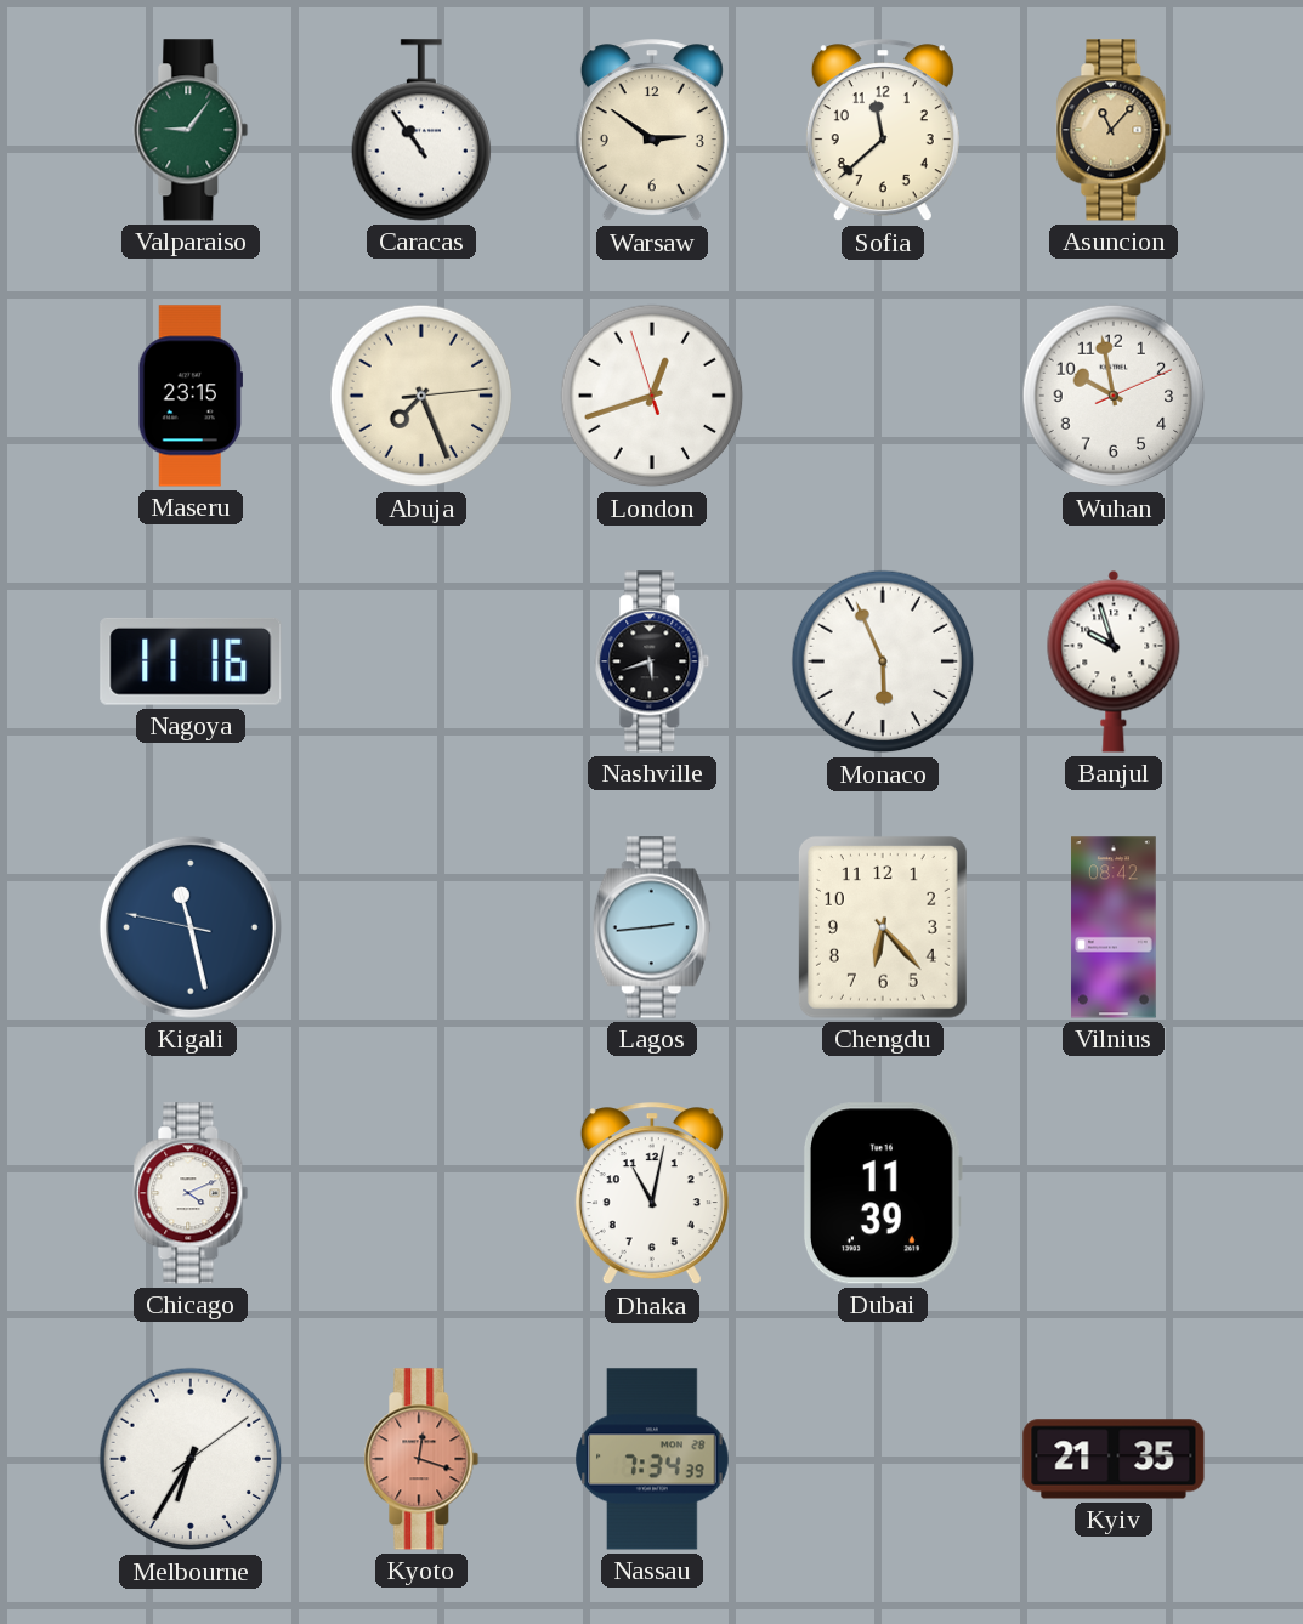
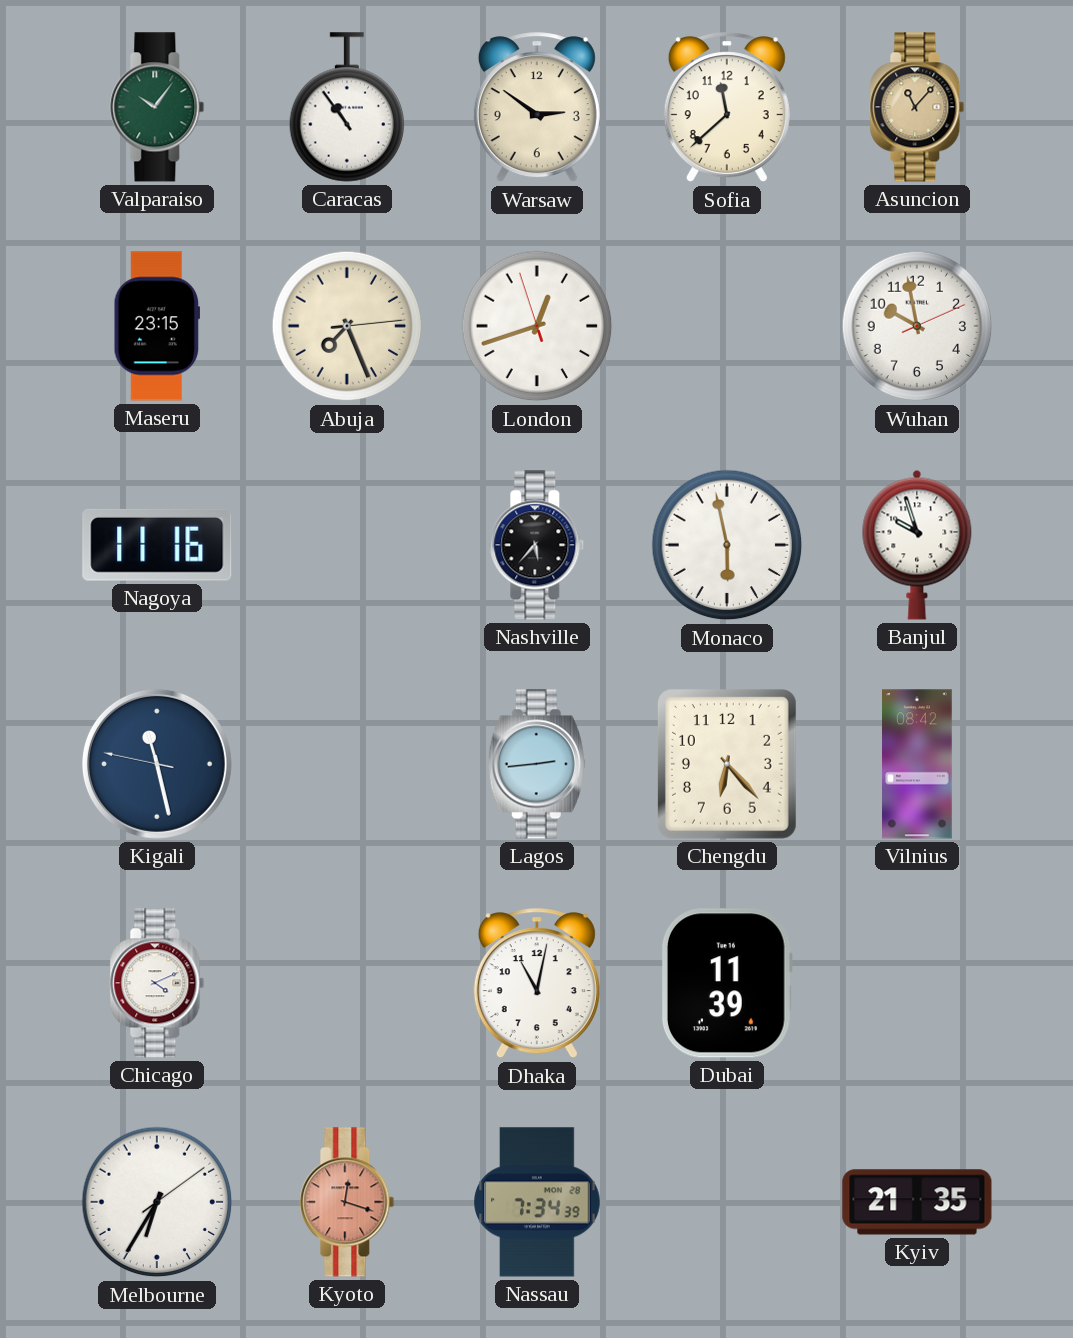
Valparaiso: 9:06 -> 10:06 (157, 107)
Nashville: 5:42 -> 5:37 (537, 545)
Monaco: 5:56 -> 5:58 (727, 545)
